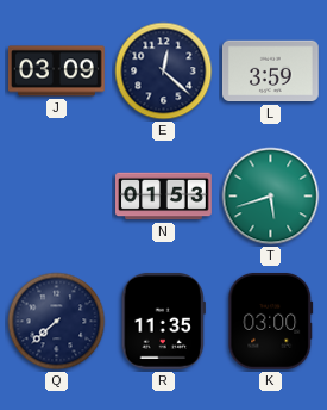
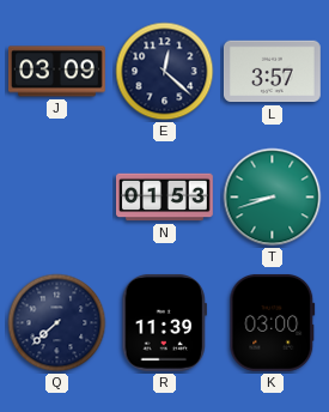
L: 3:59 -> 3:57 (272, 72)
T: 5:42 -> 8:42 (273, 198)
R: 11:35 -> 11:39 (164, 322)
